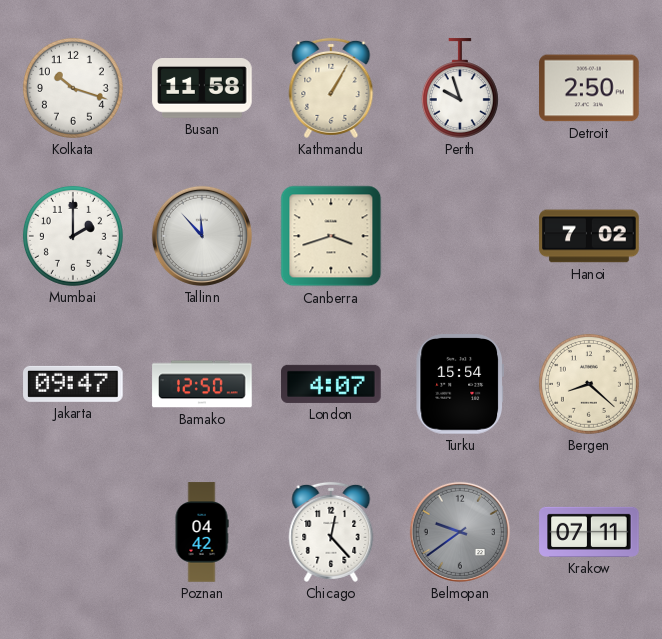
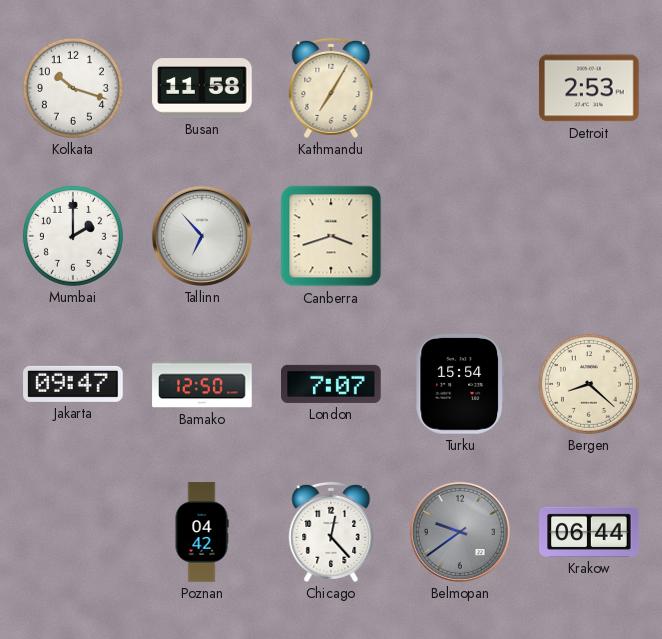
Kathmandu: 1:05 -> 7:05 (331, 88)
Perth: 9:57 -> none (460, 88)
Detroit: 2:50 -> 2:53 (589, 88)
Tallinn: 11:53 -> 6:53 (202, 236)
Hanoi: 7:02 -> none (589, 236)
London: 4:07 -> 7:07 (331, 384)
Krakow: 07:11 -> 06:44 (589, 532)
